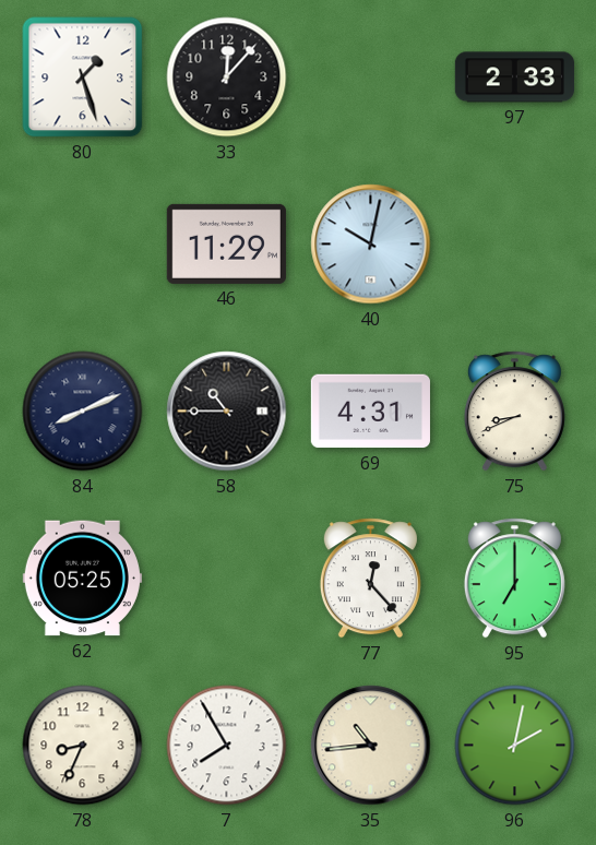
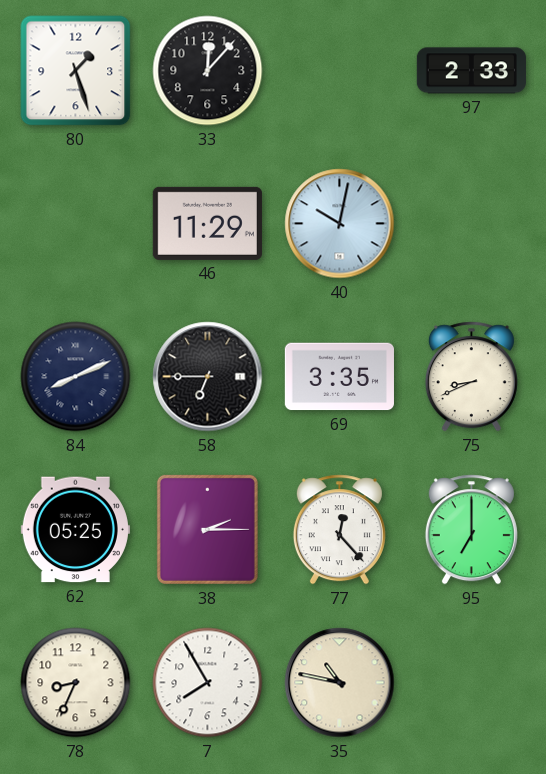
58: 10:45 -> 6:45 (208, 377)
69: 4:31 -> 3:35 (339, 377)
38: none -> 2:15 (207, 529)
35: 10:44 -> 10:47 (340, 683)
96: 2:02 -> none (515, 746)
